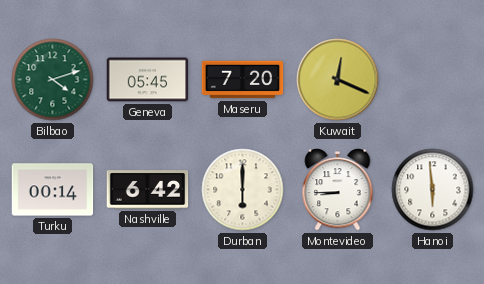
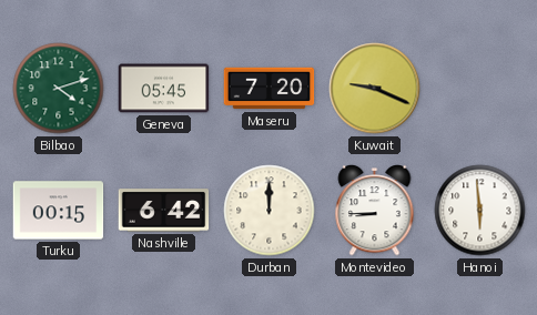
Kuwait: 12:19 -> 9:19 (375, 89)
Turku: 00:14 -> 00:15 (59, 211)
Durban: 6:00 -> 12:00 (270, 211)
